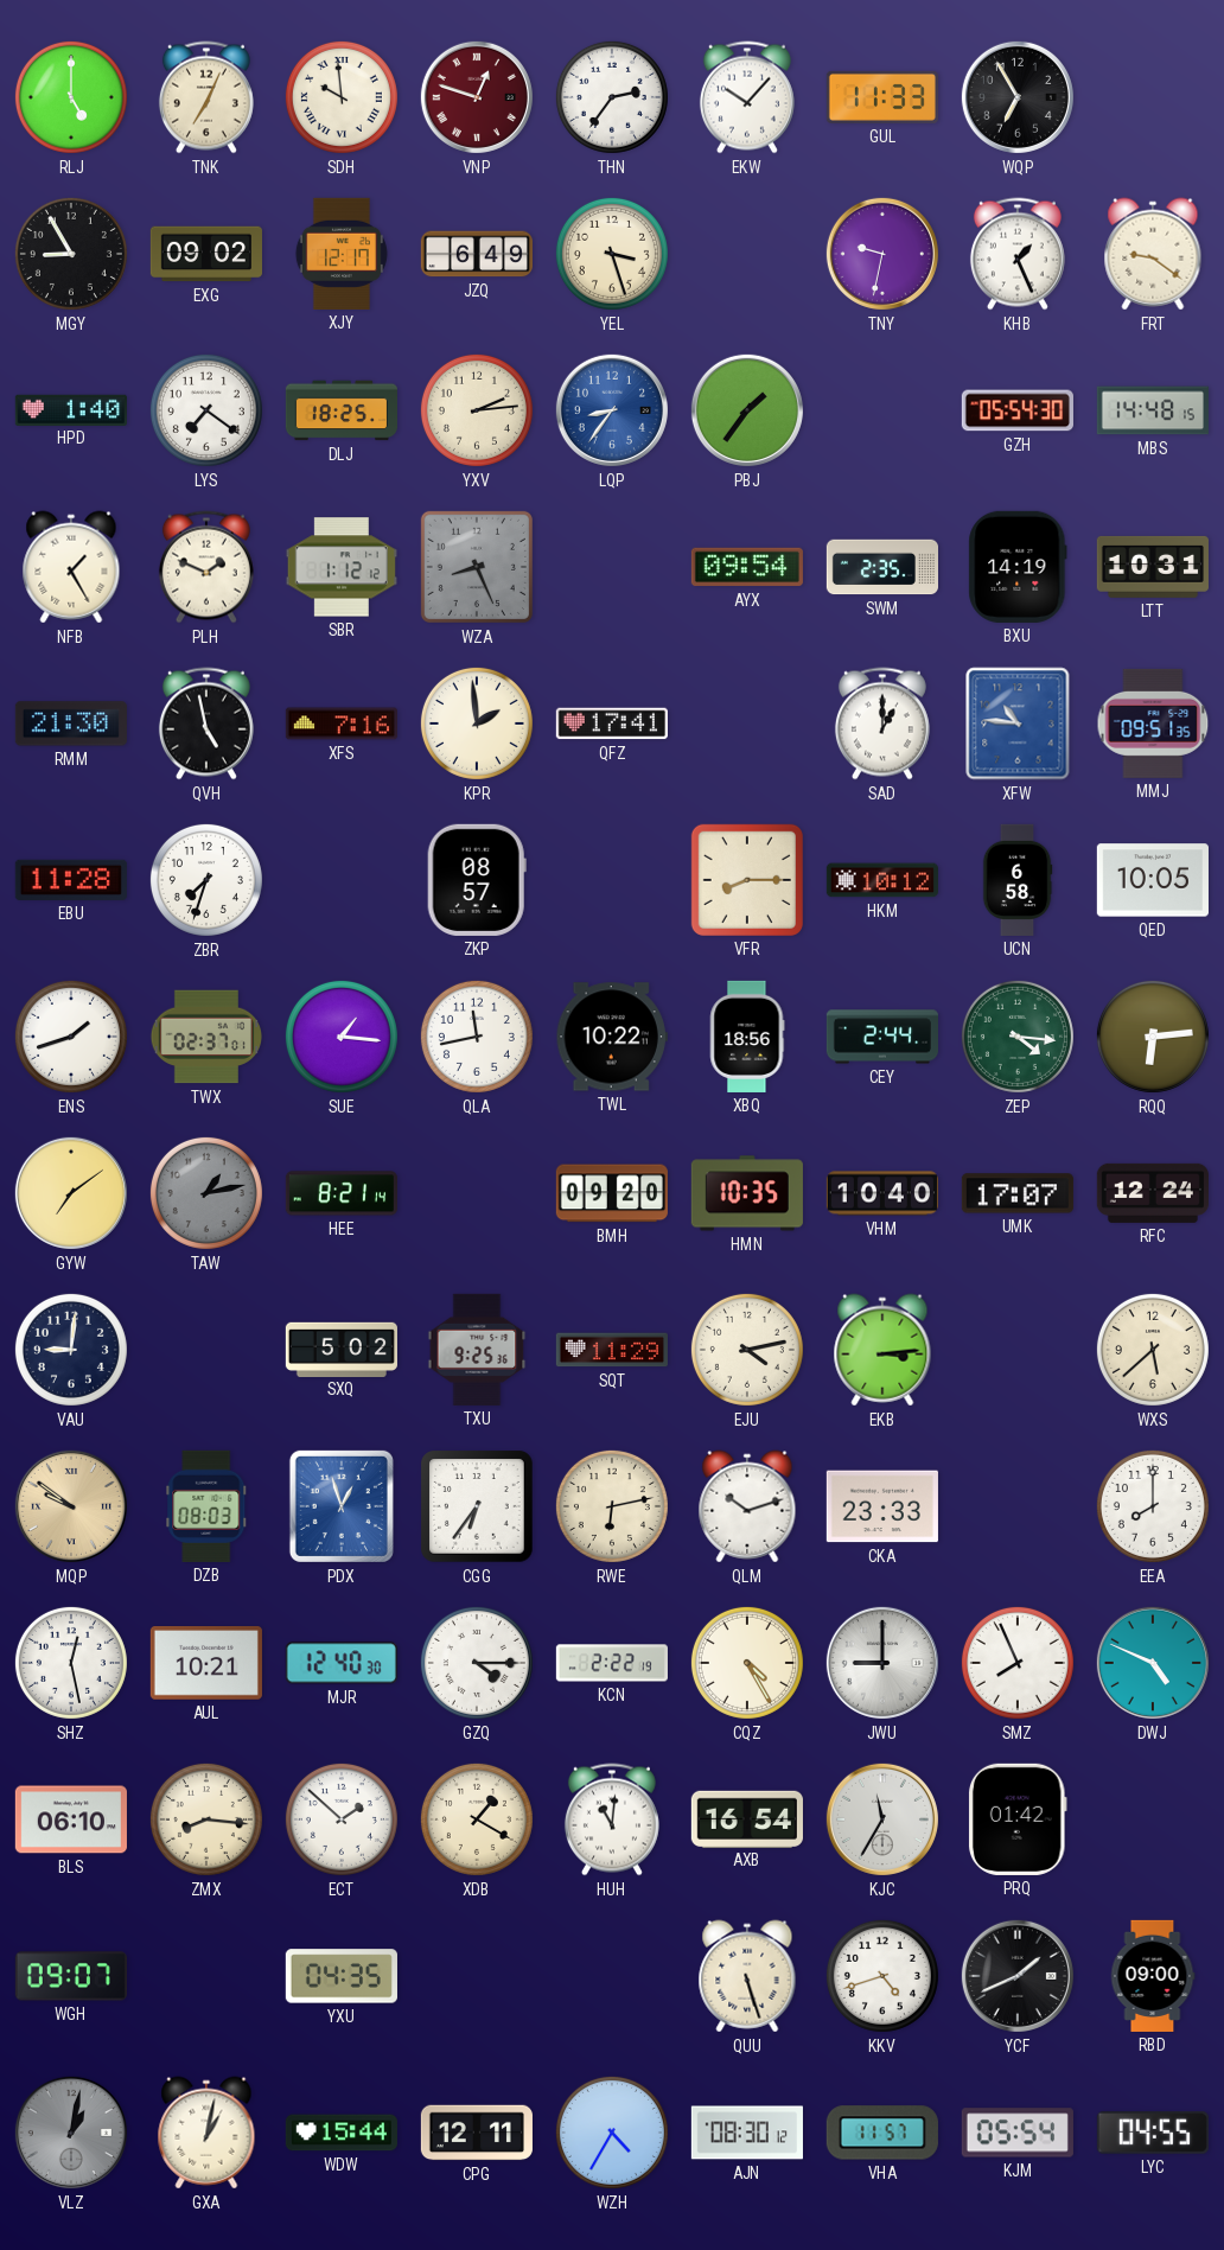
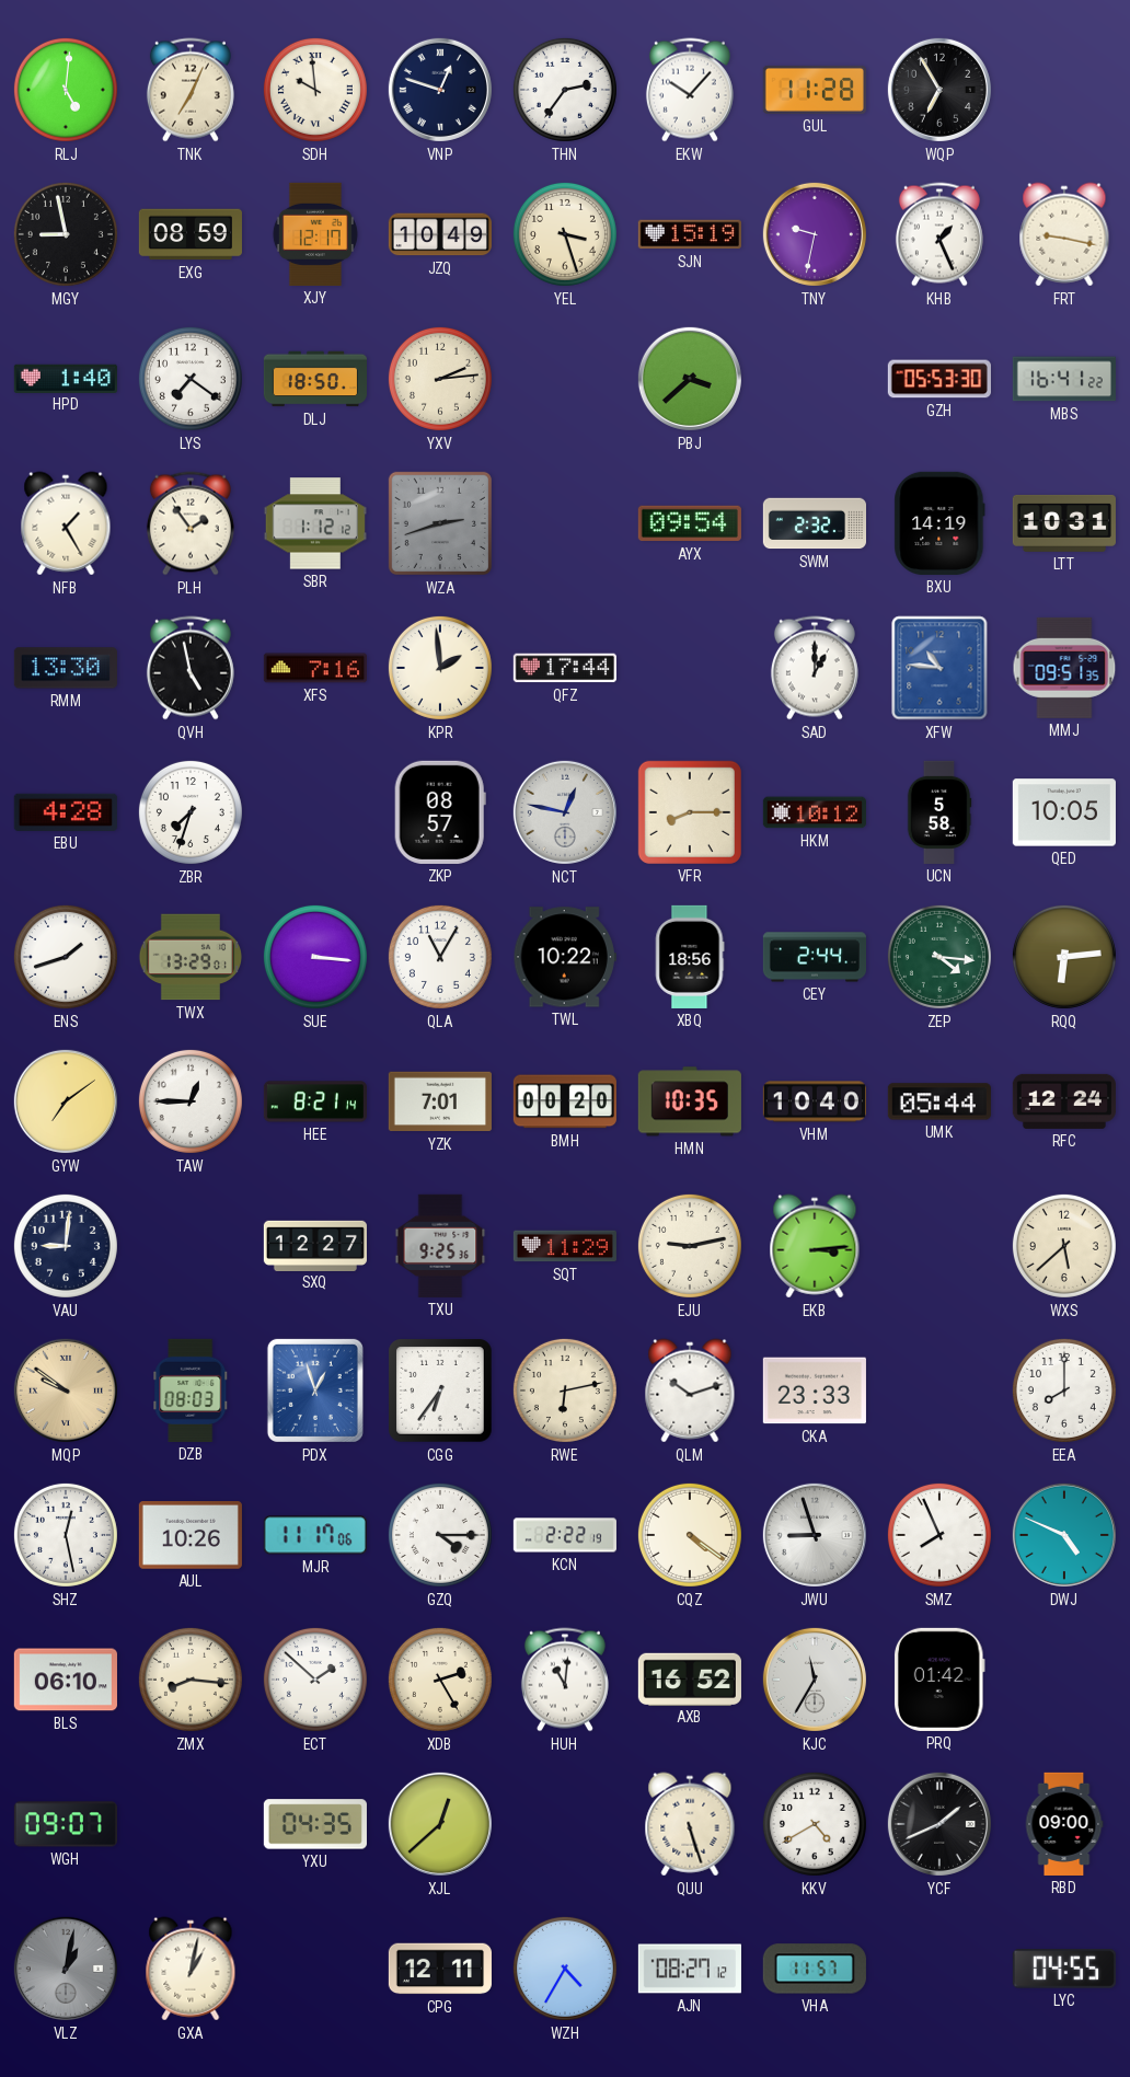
RLJ: 5:00 -> 5:01 (66, 90)
VNP dial: burgundy -> navy (440, 90)
GUL: 11:33 -> 11:28 (815, 90)
MGY: 8:55 -> 8:58 (66, 234)
EXG: 09:02 -> 08:59 (189, 234)
JZQ: 6:49 -> 10:49 (440, 234)
SJN: none -> 15:19 (690, 234)
FRT: 9:21 -> 9:17 (1064, 234)
DLJ: 18:25 -> 18:50 (314, 379)
LQP: 8:36 -> none (612, 410)
PBJ: 1:36 -> 3:38 (690, 379)
GZH: 05:54 -> 05:53 (939, 379)
MBS: 14:48 -> 16:41 (1064, 379)
PLH: 1:49 -> 1:54 (191, 523)
WZA: 8:26 -> 2:42 (440, 523)
SWM: 2:35 -> 2:32 (814, 523)
RMM: 21:30 -> 13:30 (66, 668)
QFZ: 17:41 -> 17:44 (565, 668)
EBU: 11:28 -> 4:28 (66, 812)
NCT: none -> 12:47 (565, 812)
UCN: 6:58 -> 5:58 (939, 812)
TWX: 02:37 -> 13:29 (189, 957)
SUE: 1:16 -> 3:16 (315, 957)
QLA: 11:43 -> 11:05 (440, 957)
TAW: 1:13 -> 12:45 (191, 1101)
TAW dial: grey -> white (191, 1101)
YZK: none -> 7:01 (440, 1101)
BMH: 09:20 -> 00:20 (565, 1101)
UMK: 17:07 -> 05:44 (939, 1101)
SXQ: 5:02 -> 12:27 (315, 1245)
EJU: 4:13 -> 9:13 (690, 1246)
AUL: 10:21 -> 10:26 (191, 1536)
MJR: 12:40 -> 11:17 (315, 1535)
CQZ: 4:25 -> 4:21 (690, 1535)
JWU: 9:00 -> 8:57 (815, 1535)
XDB: 1:20 -> 2:25 (440, 1680)
AXB: 16:54 -> 16:52 (690, 1678)
XJL: none -> 12:38 (440, 1824)
KKV: 4:42 -> 4:40 (815, 1824)
WDW: 15:44 -> none (342, 2133)
AJN: 08:30 -> 08:27 (690, 1969)
KJM: 05:54 -> none (1018, 2133)
